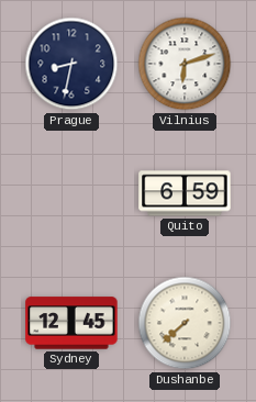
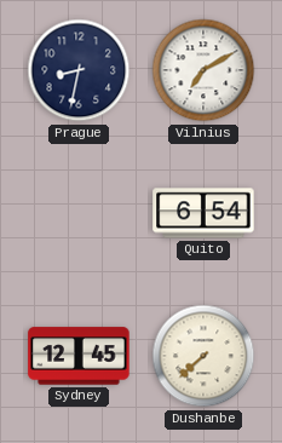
Vilnius: 6:12 -> 7:10 (203, 70)
Quito: 6:59 -> 6:54 (203, 213)
